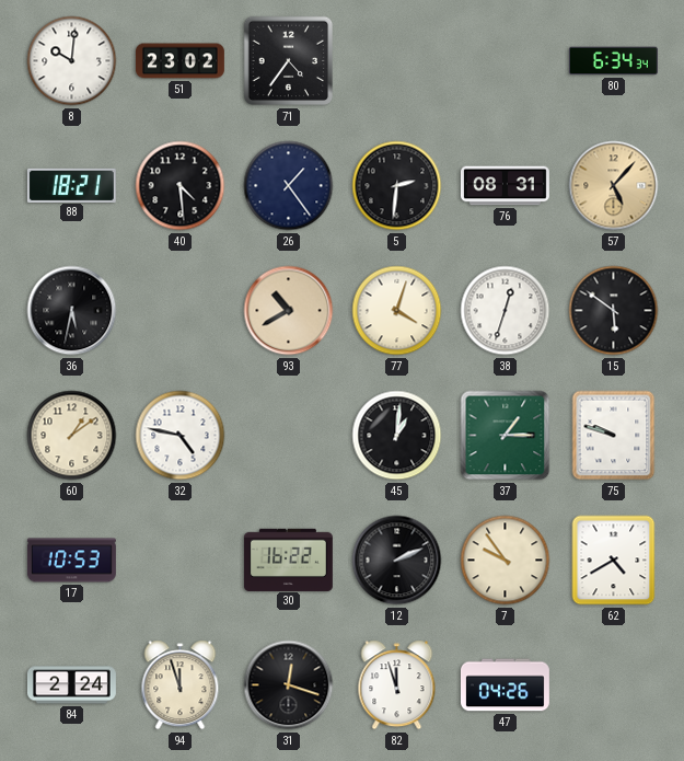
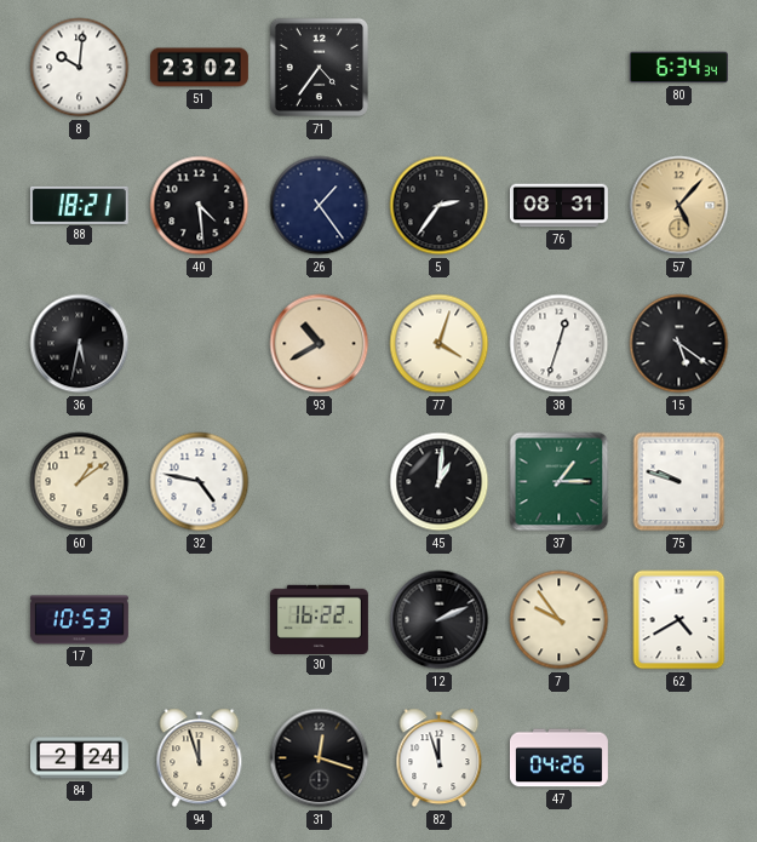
5: 2:31 -> 2:36 (440, 206)
15: 5:51 -> 5:21 (679, 344)
